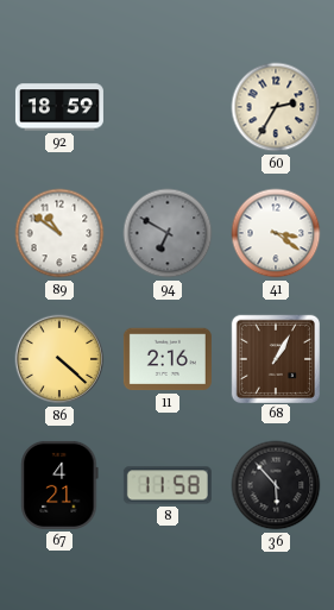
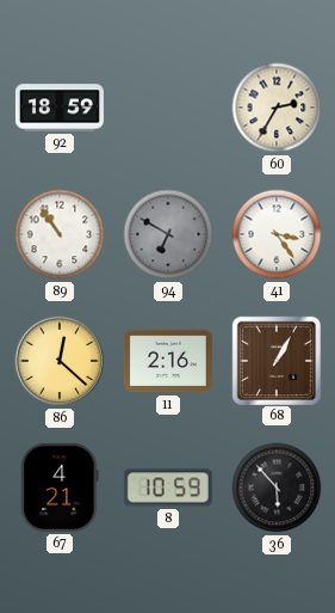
89: 10:51 -> 10:54 (60, 234)
41: 3:21 -> 3:24 (277, 234)
86: 4:22 -> 12:22 (60, 361)
8: 11:58 -> 10:59 (168, 488)
